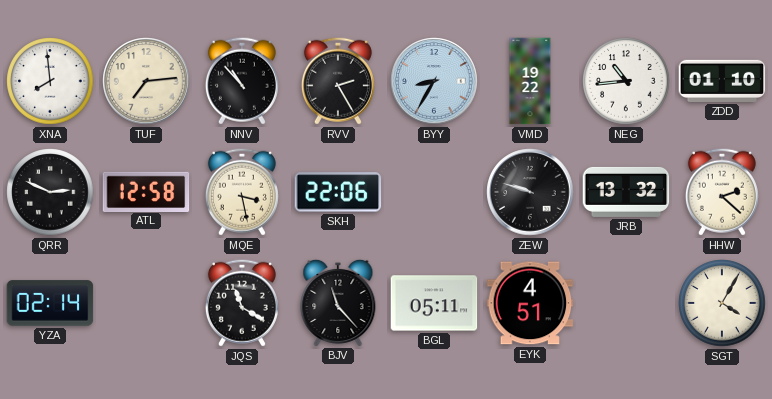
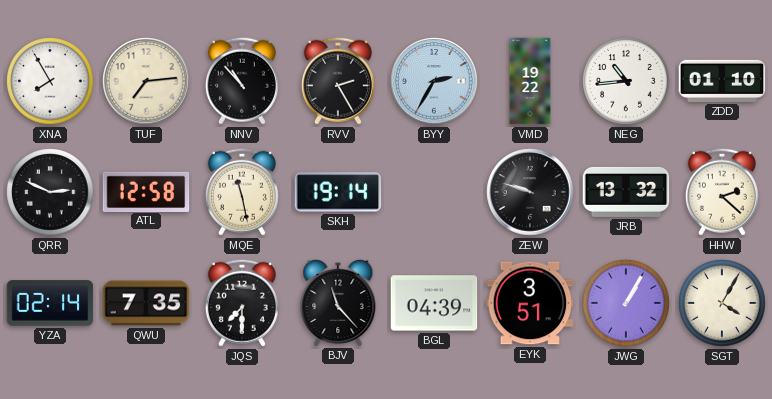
XNA: 7:59 -> 7:55 (50, 81)
BYY: 8:35 -> 2:35 (434, 81)
MQE: 3:28 -> 11:28 (242, 192)
SKH: 22:06 -> 19:14 (338, 192)
QWU: none -> 7:35 (146, 303)
JQS: 11:20 -> 7:30 (242, 303)
BGL: 05:11 -> 04:39 (434, 303)
EYK: 4:51 -> 3:51 (530, 303)
JWG: none -> 1:05 (626, 303)
